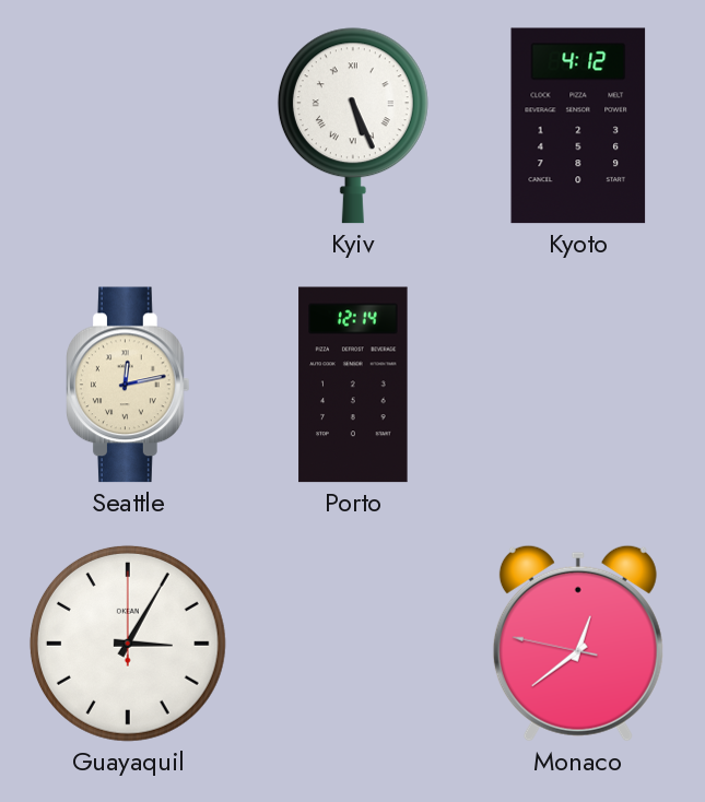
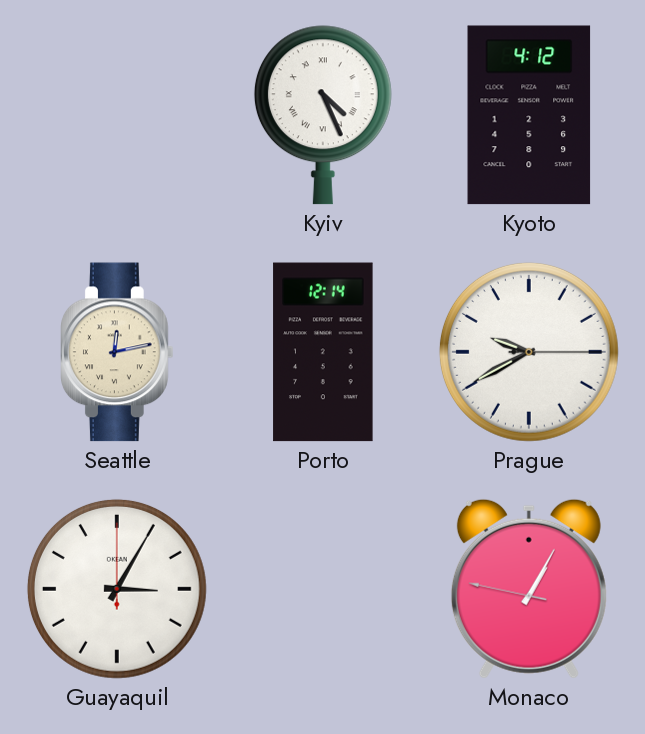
Kyiv: 5:26 -> 4:26 (323, 115)
Prague: none -> 9:40 (529, 352)
Monaco: 12:38 -> 1:04 (529, 589)
